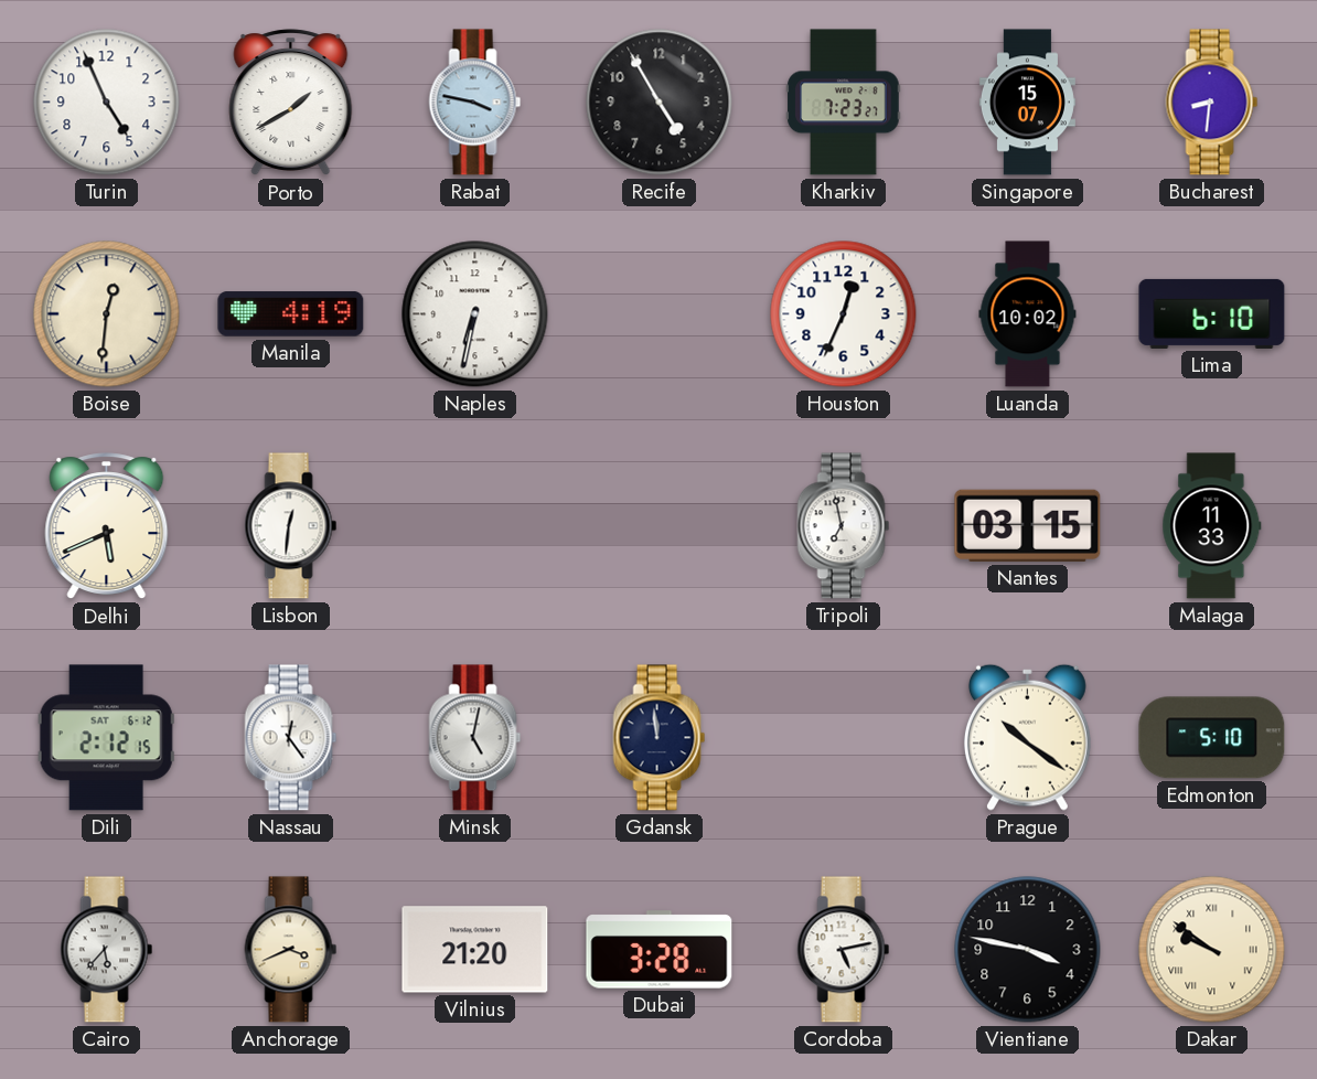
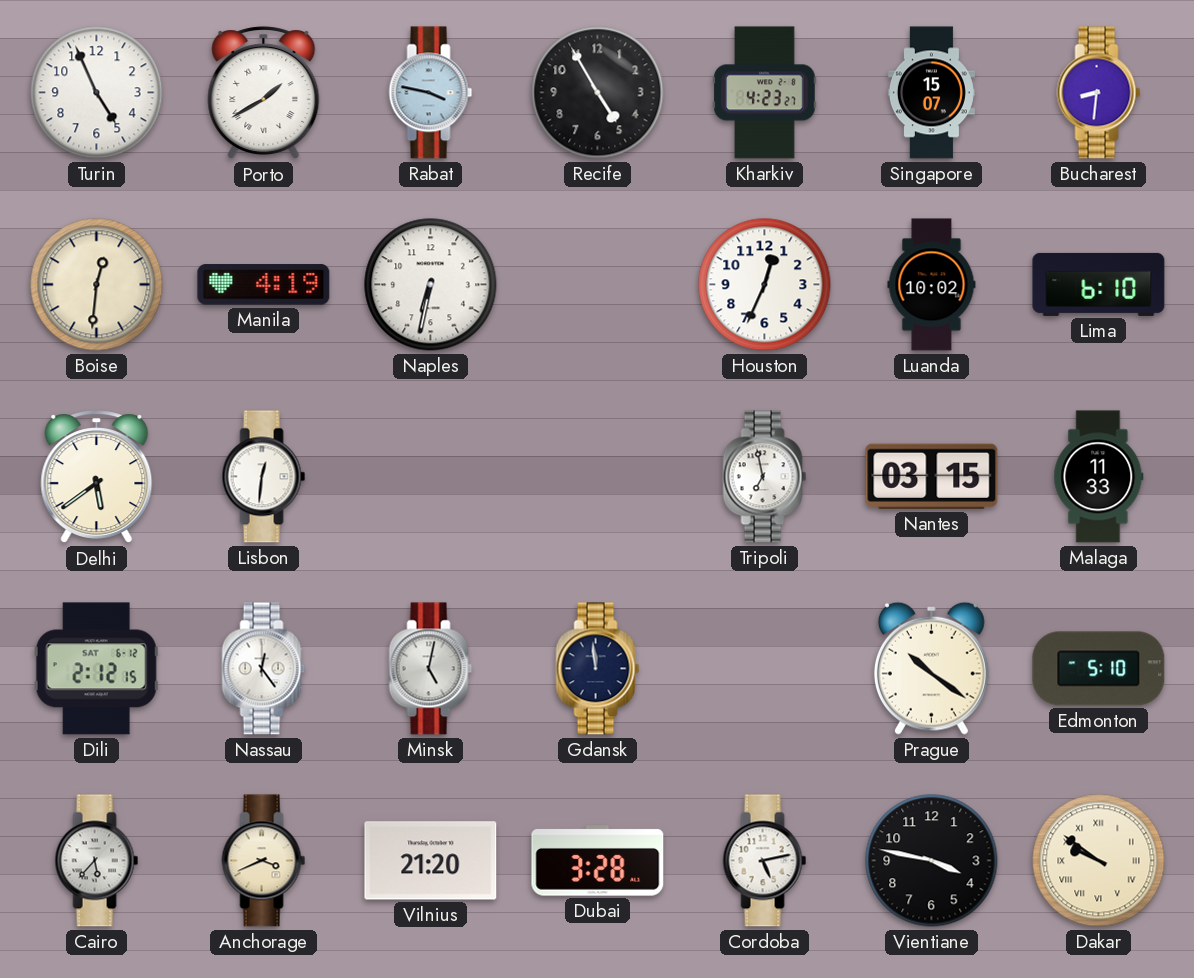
Kharkiv: 7:23 -> 4:23 (765, 93)
Delhi: 5:41 -> 5:39 (97, 477)
